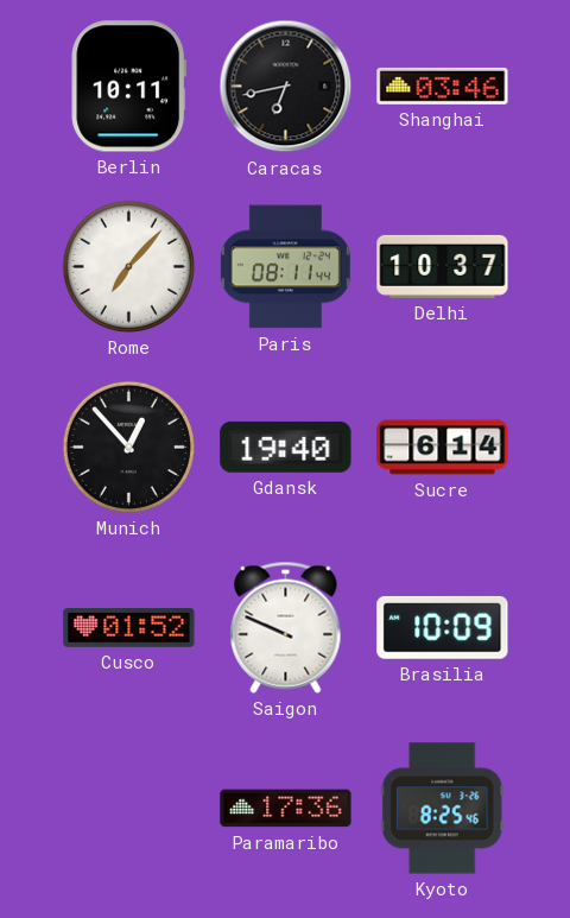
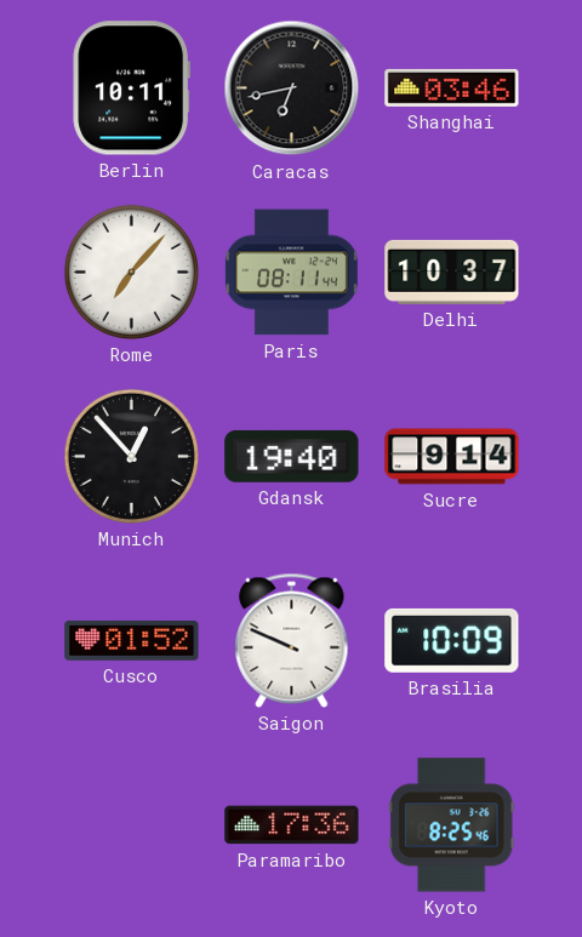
Sucre: 6:14 -> 9:14 (452, 457)
